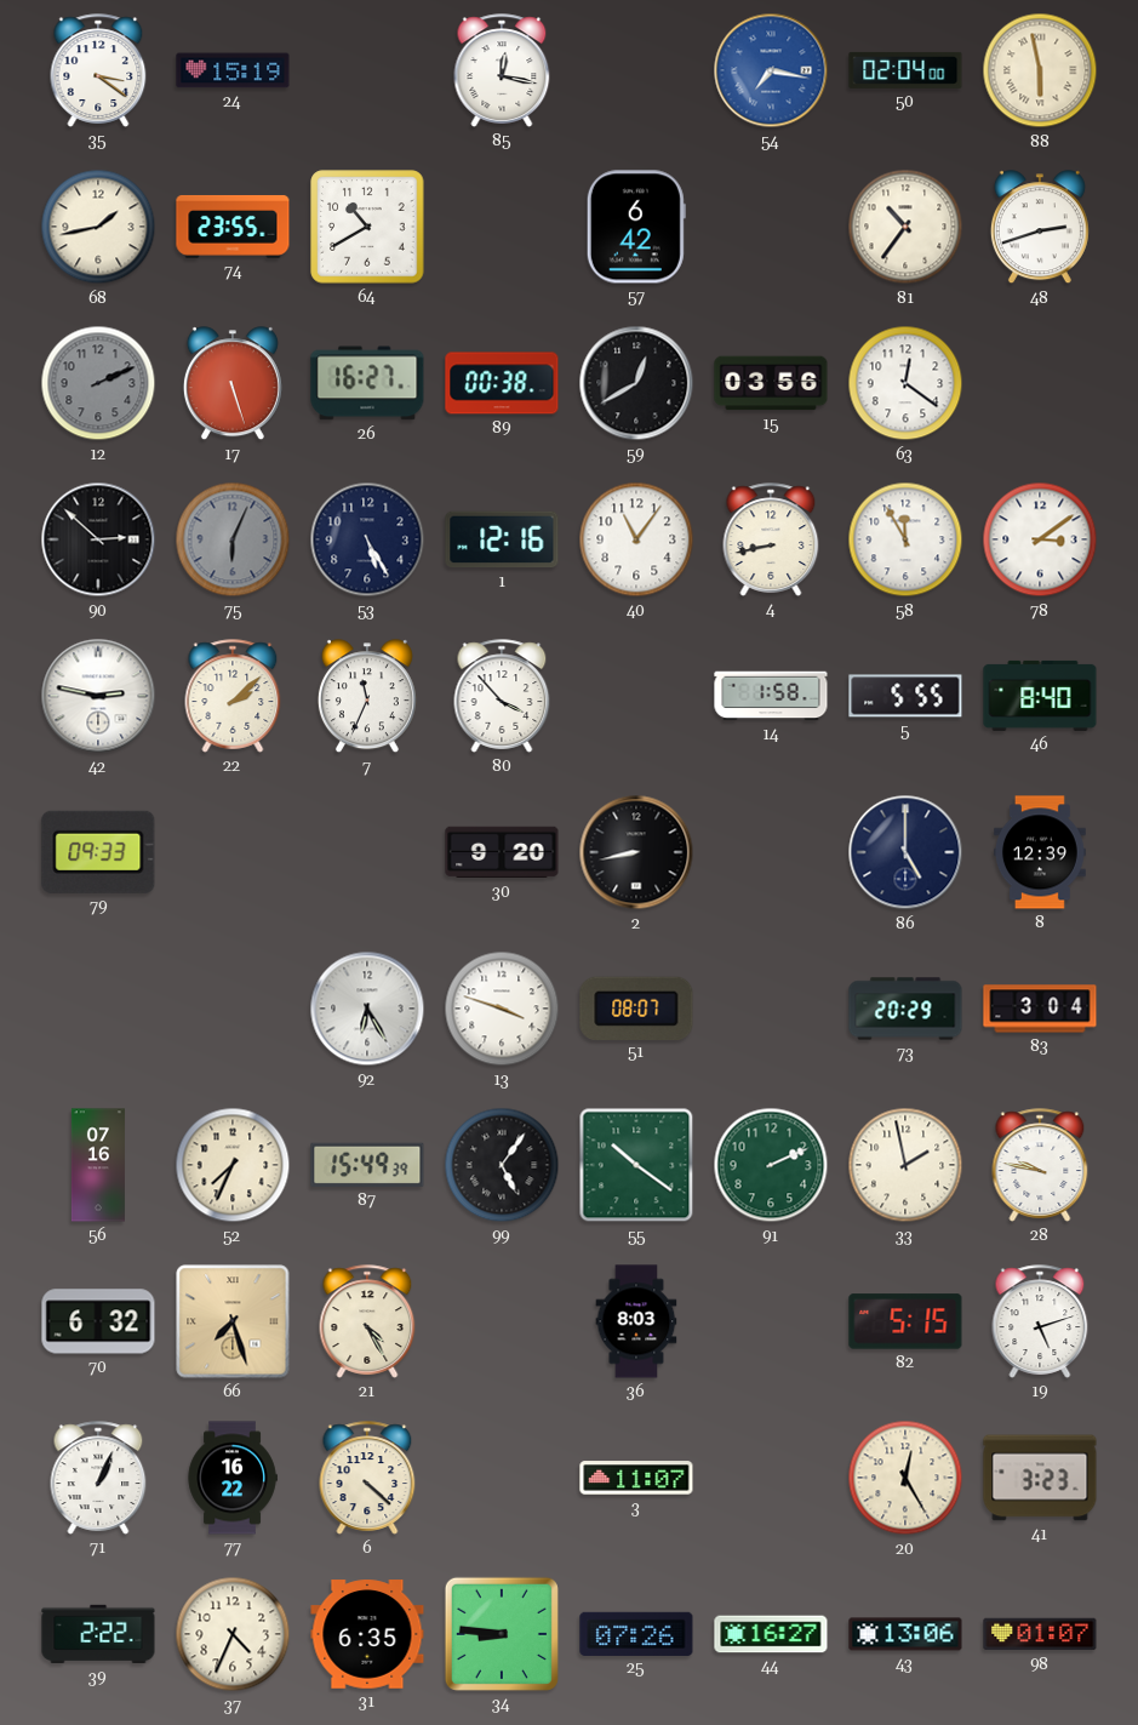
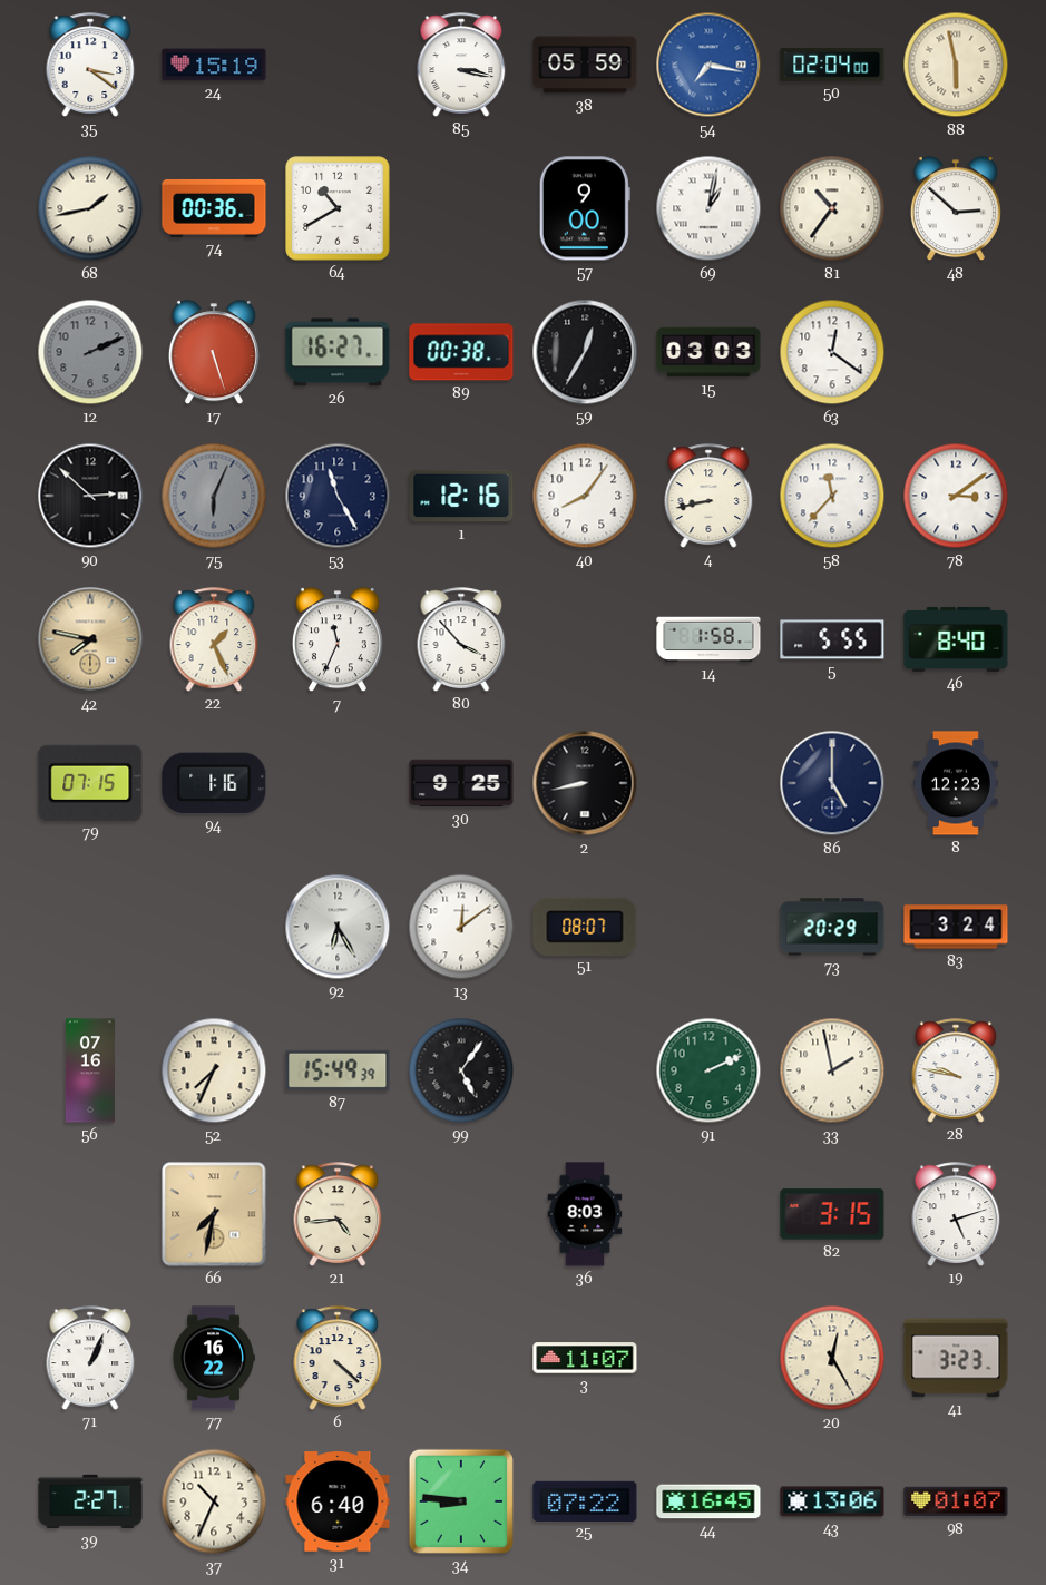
85: 12:17 -> 3:17 (461, 65)
38: none -> 05:59 (585, 65)
74: 23:55 -> 00:36 (214, 208)
57: 6:42 -> 9:00 (585, 208)
69: none -> 1:02 (708, 208)
48: 2:42 -> 2:52 (956, 209)
59: 12:40 -> 12:35 (585, 352)
15: 03:56 -> 03:03 (708, 352)
53: 5:25 -> 11:25 (338, 496)
40: 11:06 -> 8:06 (585, 496)
58: 11:55 -> 11:37 (832, 496)
42: 2:47 -> 7:47 (90, 639)
42 dial: white -> champagne (90, 639)
22: 2:08 -> 1:26 (214, 639)
79: 09:33 -> 07:15 (90, 783)
94: none -> 1:16 (214, 783)
30: 9:20 -> 9:25 (461, 783)
8: 12:39 -> 12:23 (956, 783)
13: 3:48 -> 12:09 (461, 927)
83: 3:04 -> 3:24 (956, 927)
55: 10:21 -> none (636, 1165)
70: 6:32 -> none (98, 1321)
66: 7:27 -> 7:32 (214, 1214)
21: 4:25 -> 4:44 (338, 1214)
82: 5:15 -> 3:15 (832, 1214)
39: 2:22 -> 2:27 (90, 1501)
37: 4:34 -> 10:34 (214, 1501)
31: 6:35 -> 6:40 (338, 1501)
25: 07:26 -> 07:22 (585, 1500)
44: 16:27 -> 16:45 (708, 1501)
